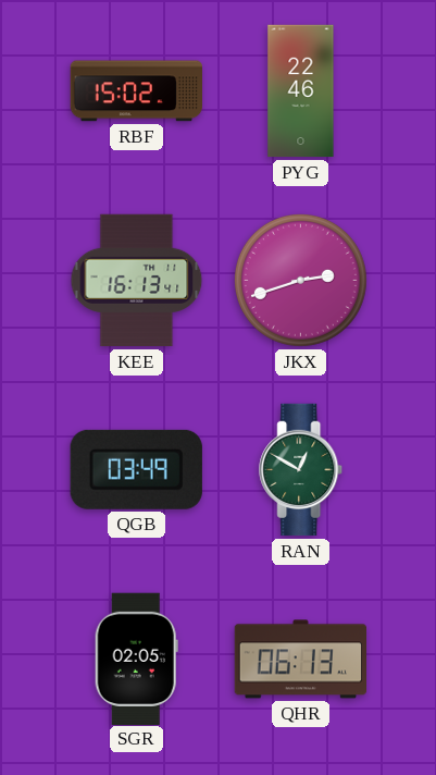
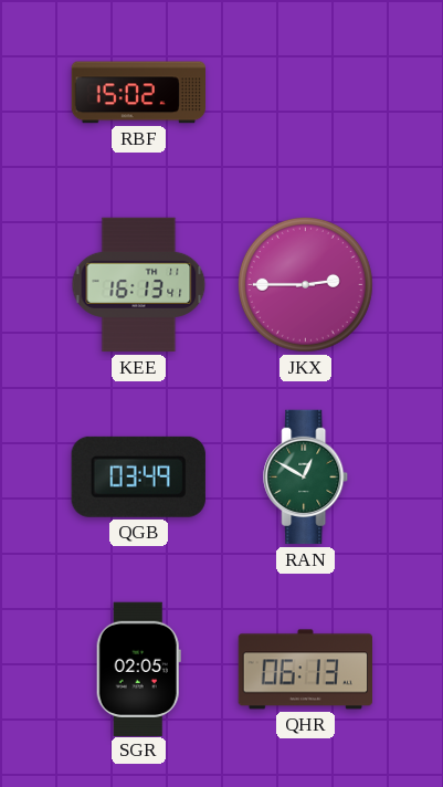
PYG: 22:46 -> none (301, 91)
JKX: 2:42 -> 2:45 (305, 284)
